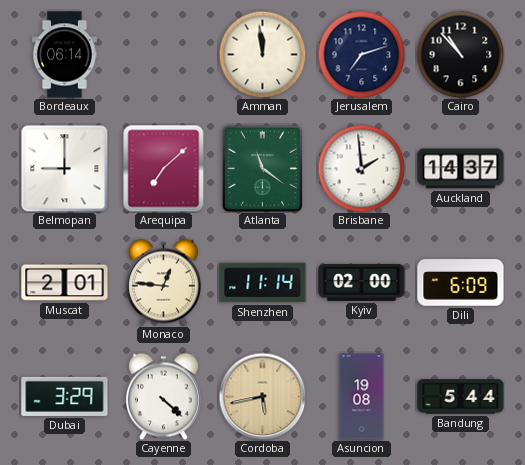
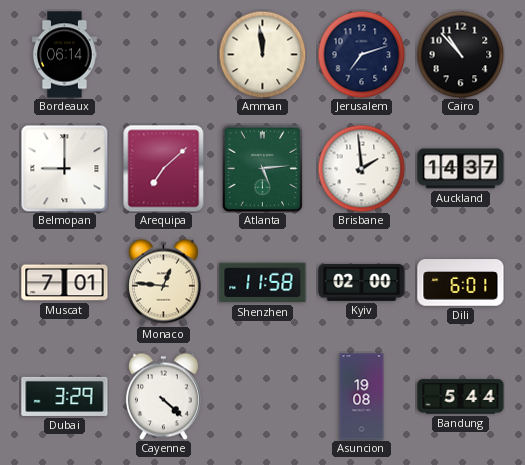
Atlanta: 11:21 -> 5:14 (262, 168)
Muscat: 2:01 -> 7:01 (65, 283)
Shenzhen: 11:14 -> 11:58 (263, 283)
Dili: 6:09 -> 6:01 (461, 283)
Cordoba: 5:43 -> none (262, 396)
